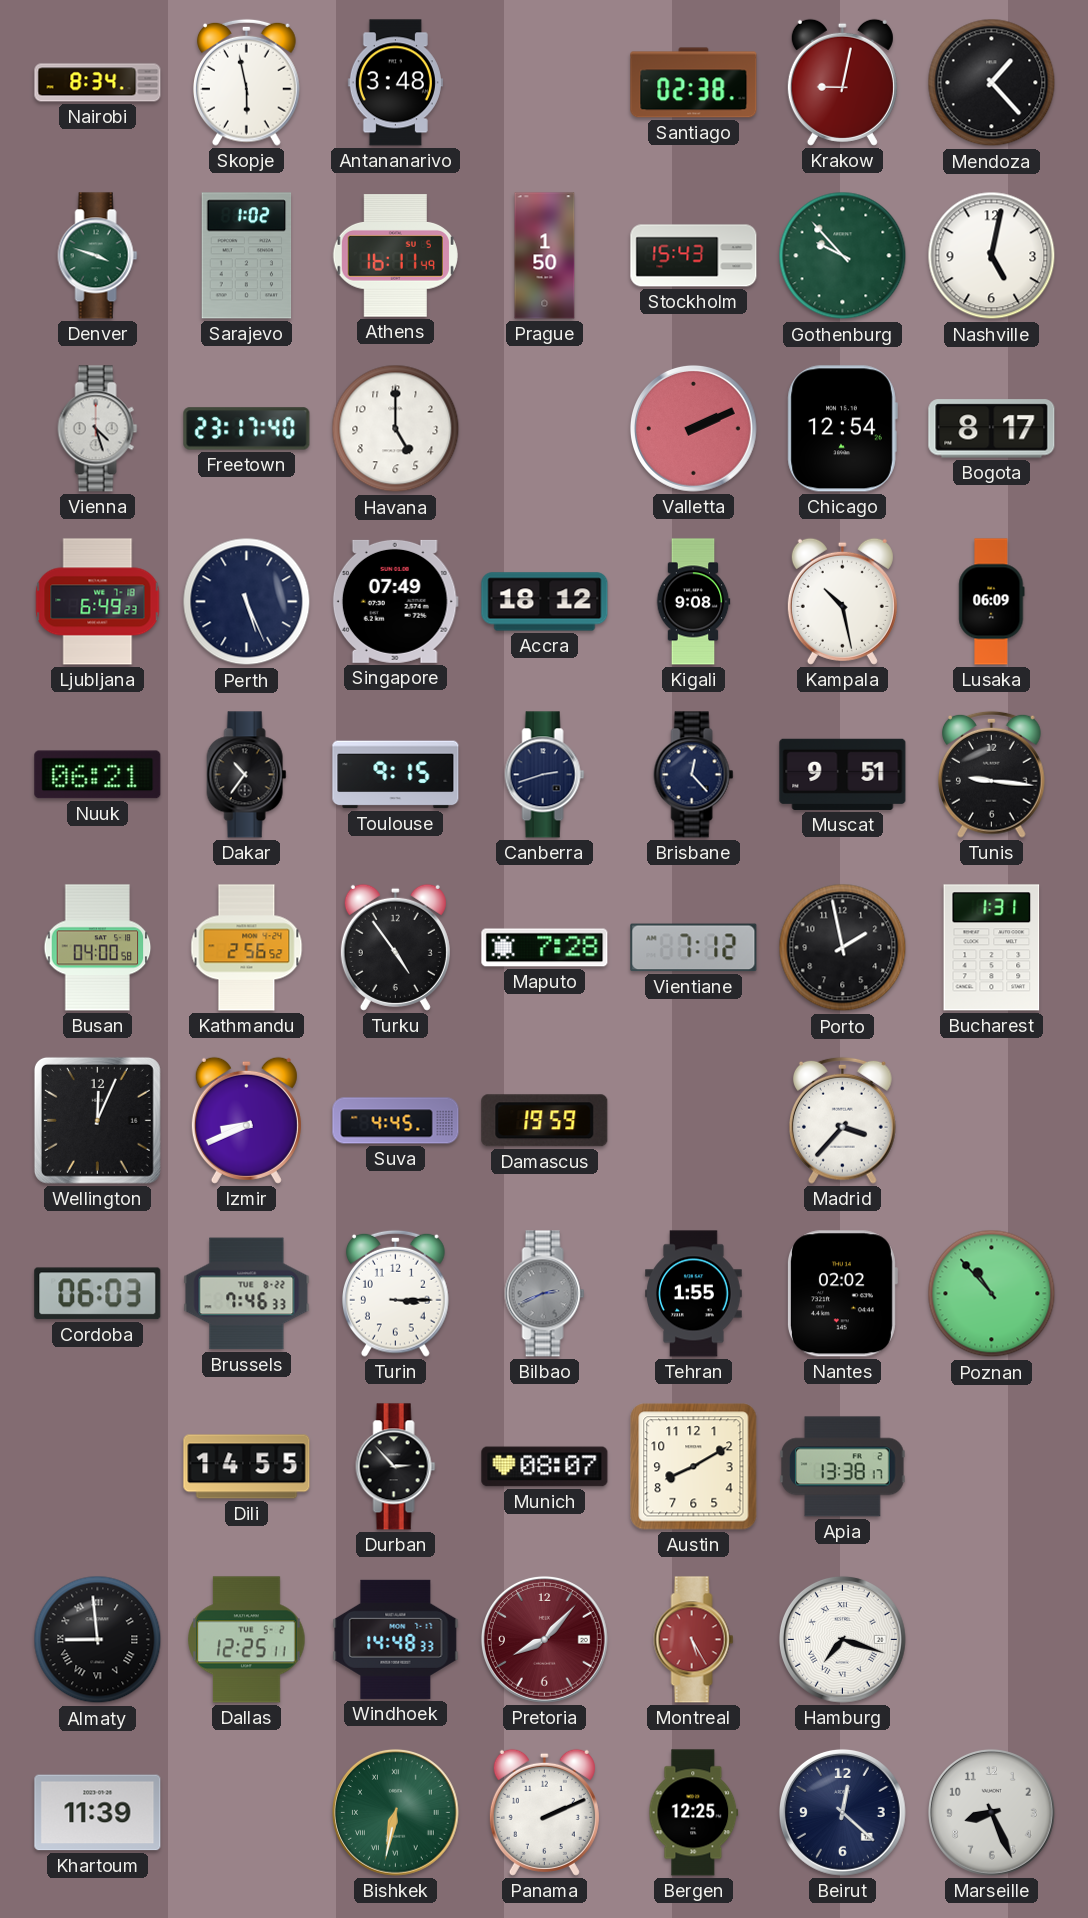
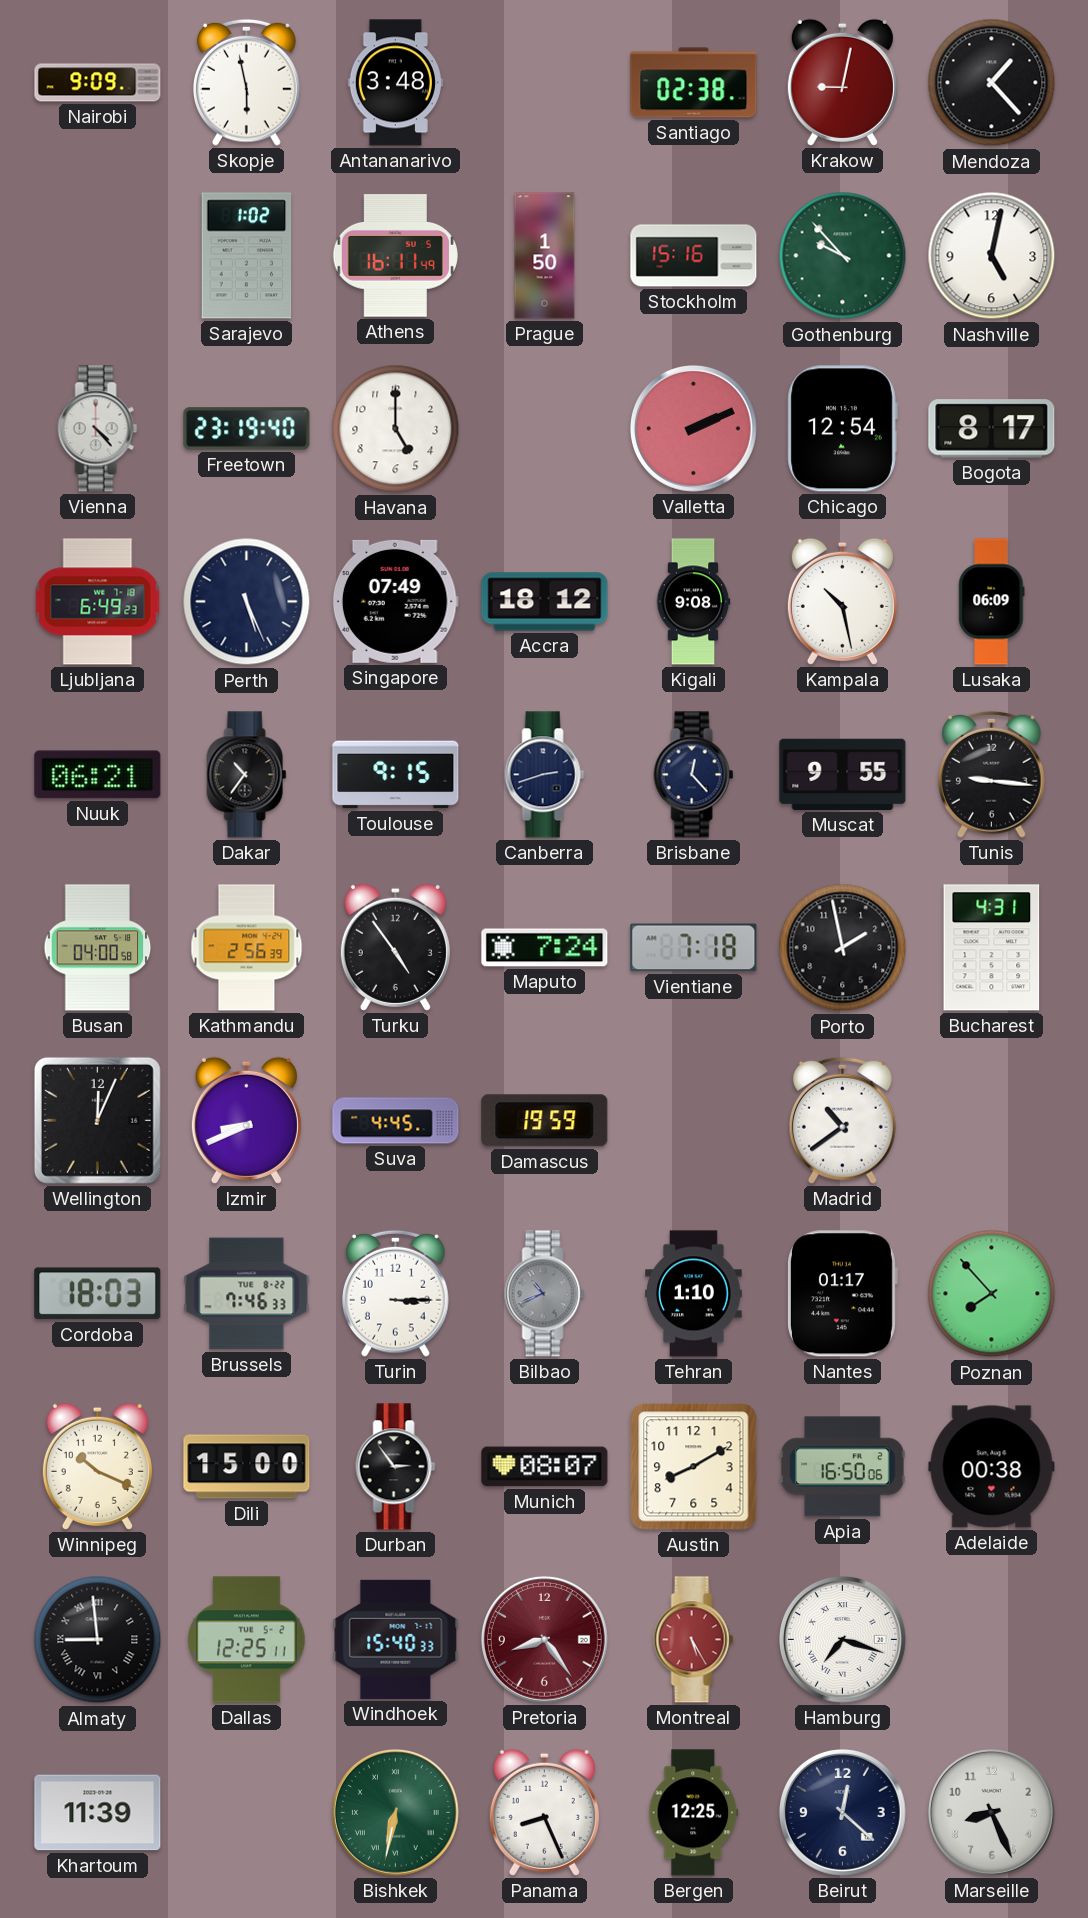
Nairobi: 8:34 -> 9:09 (98, 83)
Denver: 3:48 -> none (98, 256)
Stockholm: 15:43 -> 15:16 (694, 256)
Vienna: 4:27 -> 4:23 (98, 429)
Freetown: 23:17 -> 23:19 (247, 429)
Muscat: 9:51 -> 9:55 (843, 774)
Kathmandu: 2:56:52 -> 2:56:39 (247, 948)
Maputo: 7:28 -> 7:24 (545, 948)
Vientiane: 7:12 -> 7:18 (694, 948)
Bucharest: 1:31 -> 4:31 (992, 948)
Madrid: 3:37 -> 10:39 (843, 1120)
Cordoba: 06:03 -> 18:03 (98, 1294)
Bilbao: 2:41 -> 10:41 (545, 1294)
Tehran: 1:55 -> 1:10 (694, 1294)
Nantes: 02:02 -> 01:17 (842, 1294)
Poznan: 10:53 -> 7:53 (992, 1294)
Winnipeg: none -> 10:19 (97, 1466)
Dili: 14:55 -> 15:00 (247, 1467)
Durban: 2:53 -> 2:54 (396, 1467)
Apia: 13:38 -> 16:50 (843, 1467)
Adelaide: none -> 00:38 (992, 1467)
Windhoek: 14:48 -> 15:40 (396, 1639)
Pretoria: 8:07 -> 8:24 (544, 1639)
Panama: 2:11 -> 8:26 (544, 1812)
